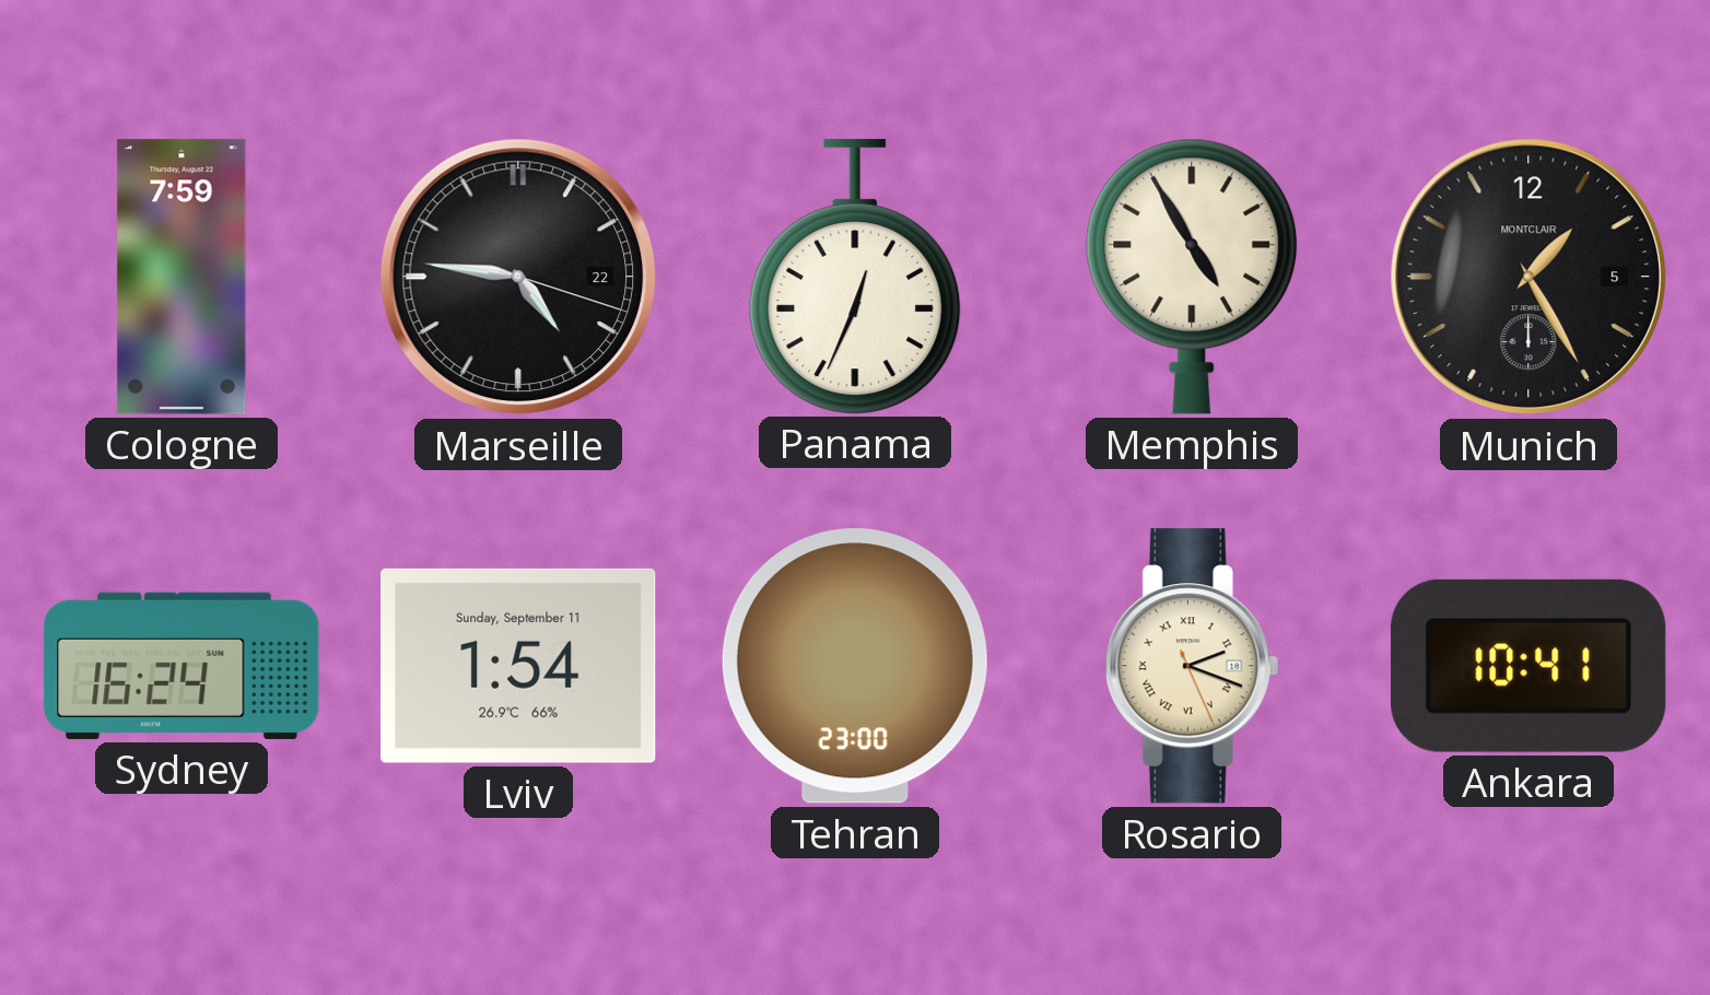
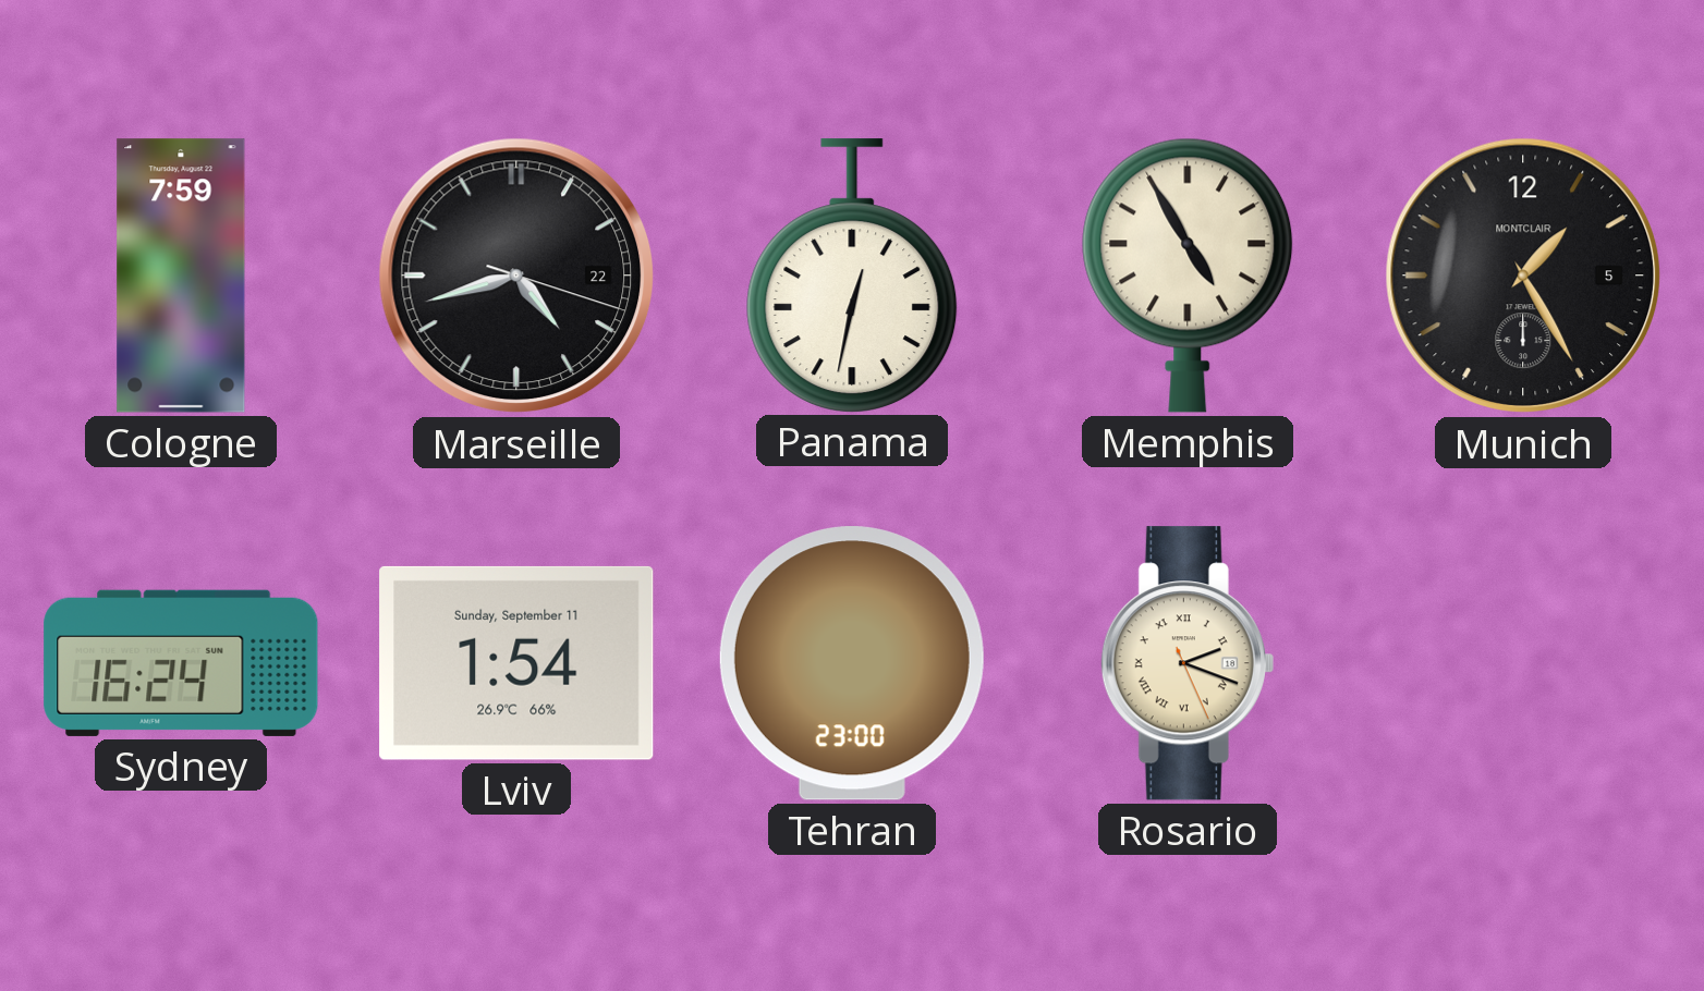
Marseille: 4:46 -> 4:42 (516, 276)
Panama: 12:34 -> 12:32 (852, 276)
Ankara: 10:41 -> none (1529, 666)
